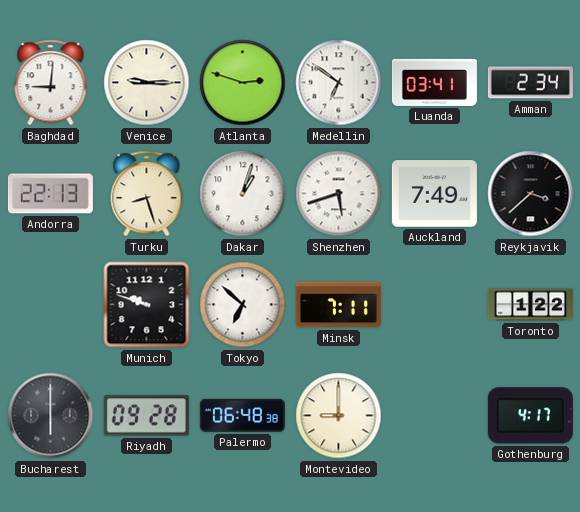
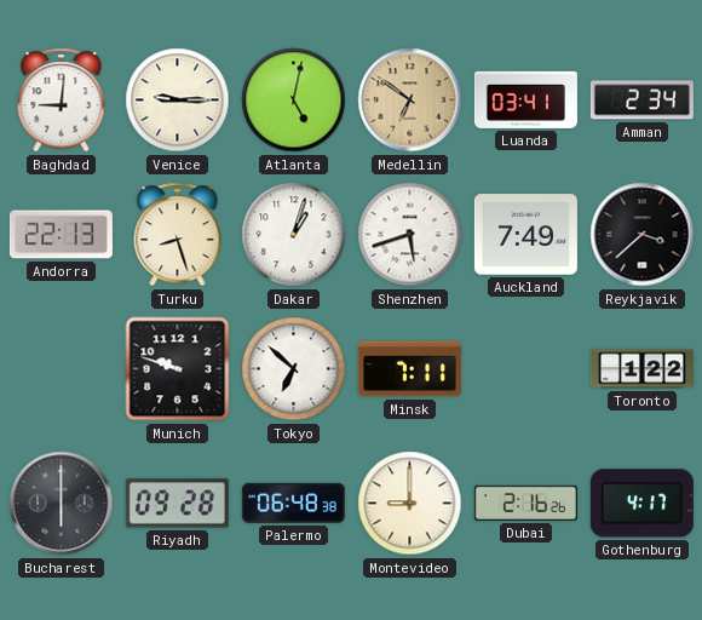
Atlanta: 2:48 -> 5:02 (294, 101)
Medellin dial: white -> champagne (410, 101)
Dubai: none -> 2:16 (525, 503)
